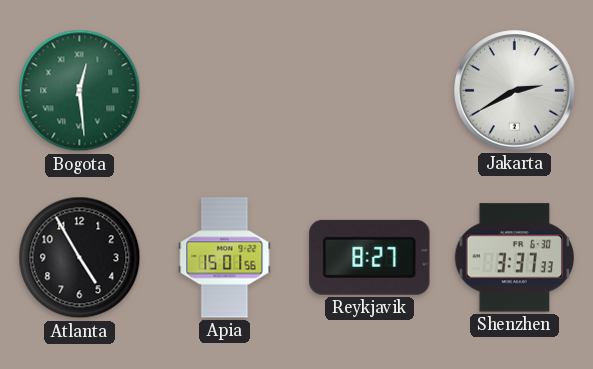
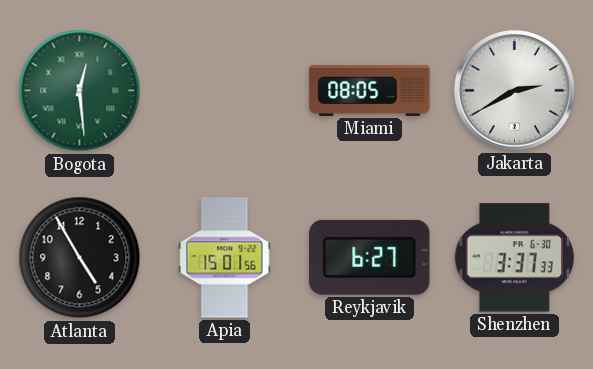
Miami: none -> 08:05 (370, 90)
Reykjavik: 8:27 -> 6:27 (370, 257)
